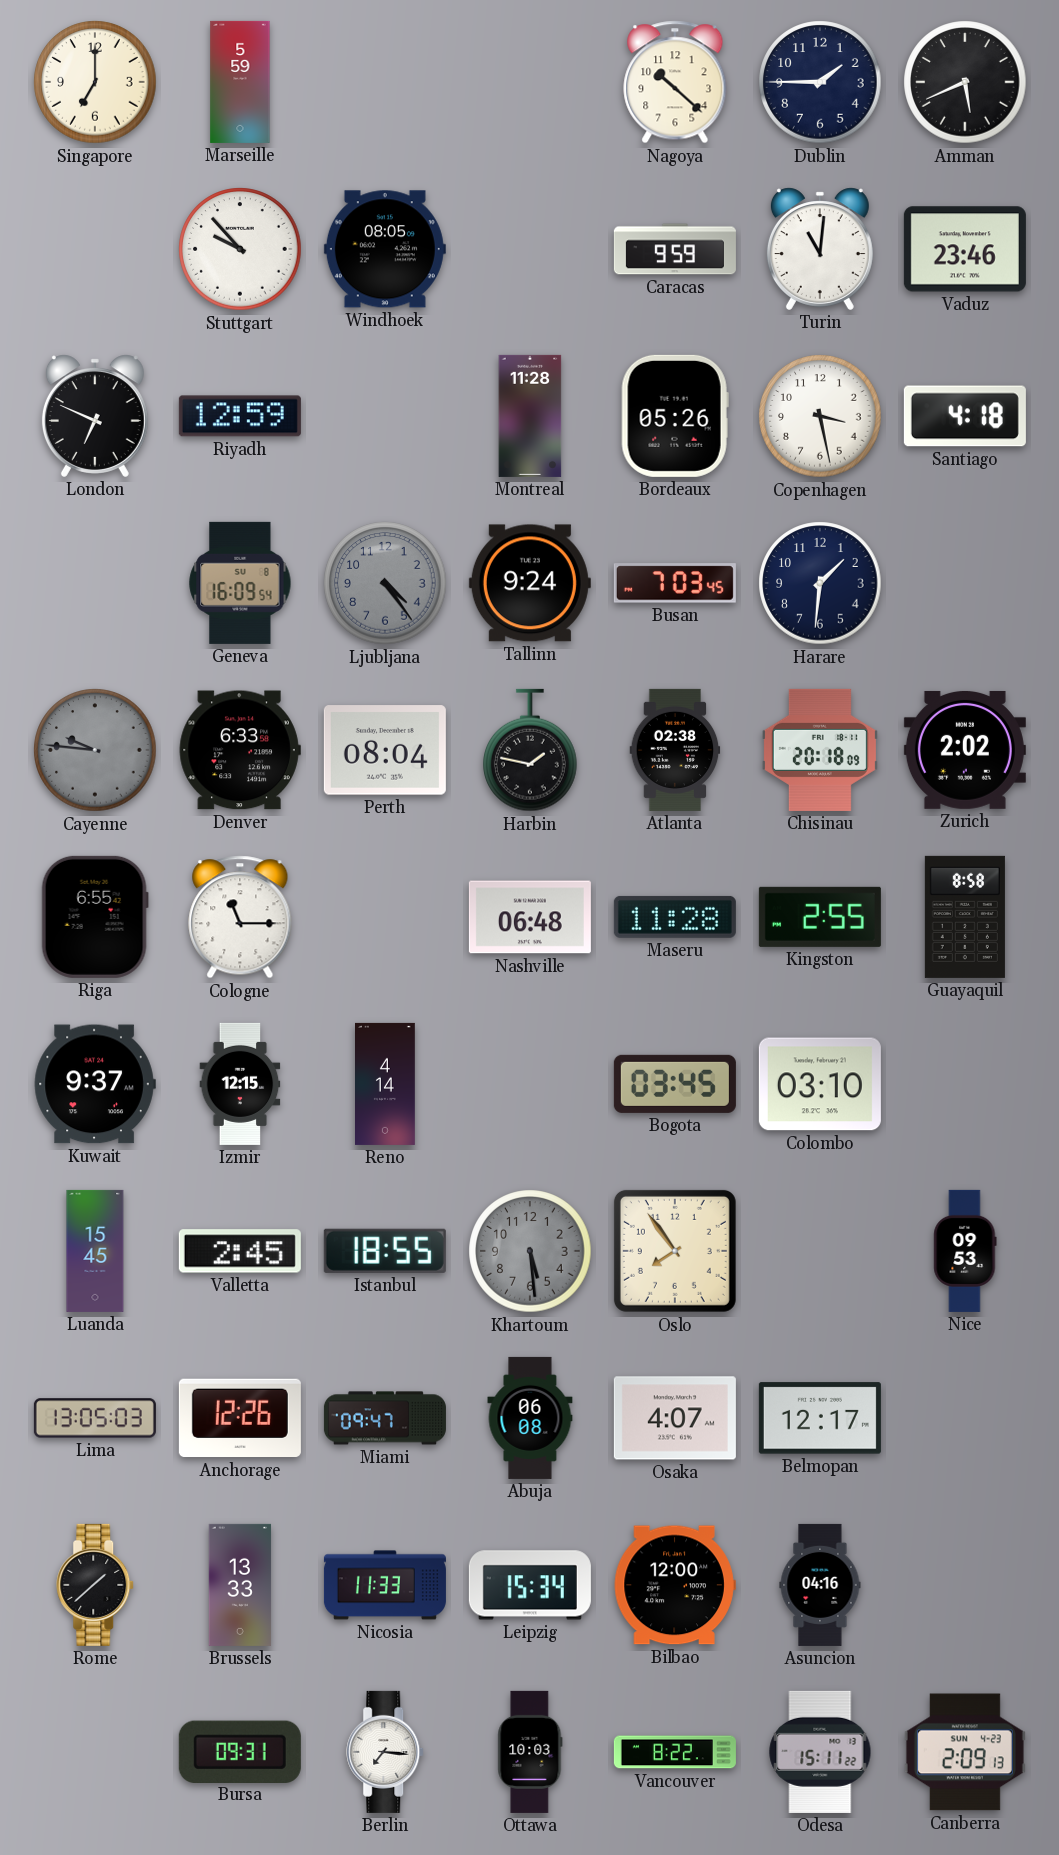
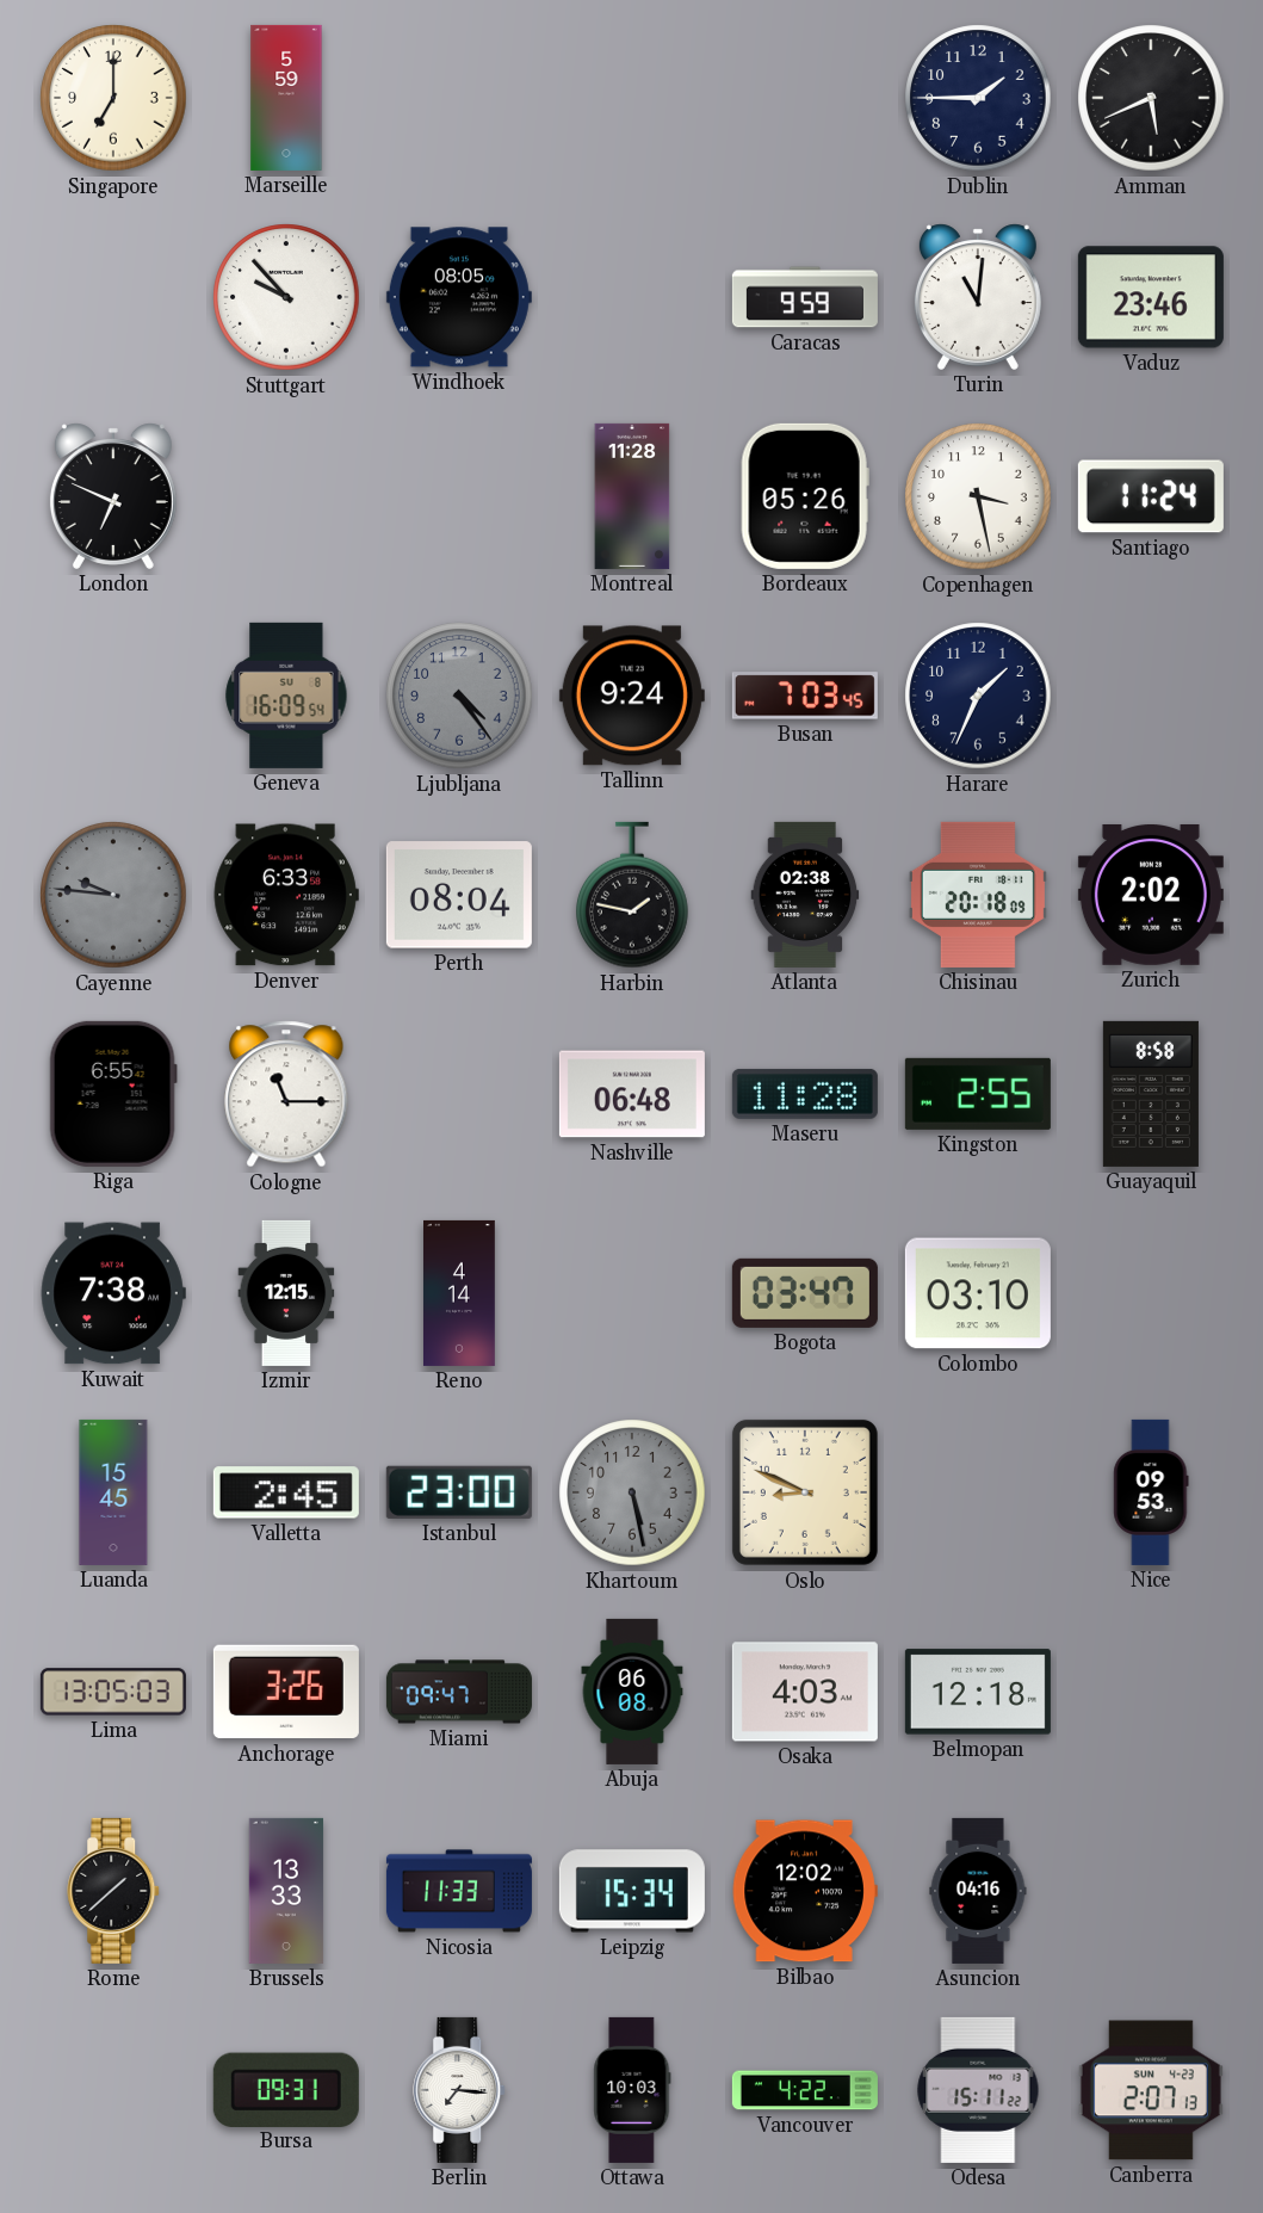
Nagoya: 10:22 -> none (675, 82)
Riyadh: 12:59 -> none (240, 416)
Santiago: 4:18 -> 11:24 (1151, 496)
Harare: 1:31 -> 1:34 (978, 696)
Kuwait: 9:37 -> 7:38 (113, 1293)
Bogota: 03:45 -> 03:47 (805, 1293)
Istanbul: 18:55 -> 23:00 (459, 1492)
Khartoum: 5:29 -> 5:28 (632, 1492)
Oslo: 7:54 -> 8:49 (805, 1492)
Anchorage: 12:26 -> 3:26 (286, 1692)
Osaka: 4:07 -> 4:03 (805, 1692)
Belmopan: 12:17 -> 12:18 (978, 1692)
Bilbao: 12:00 -> 12:02 (805, 1891)
Vancouver: 8:22 -> 4:22 (805, 2090)
Canberra: 2:09 -> 2:07 (1151, 2090)
